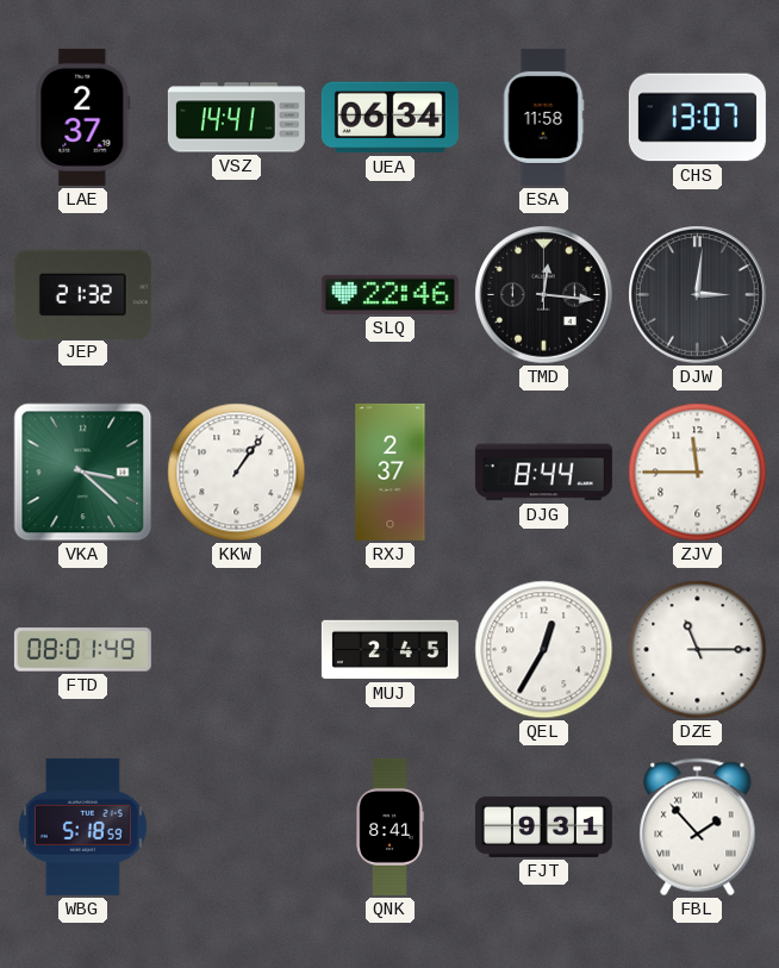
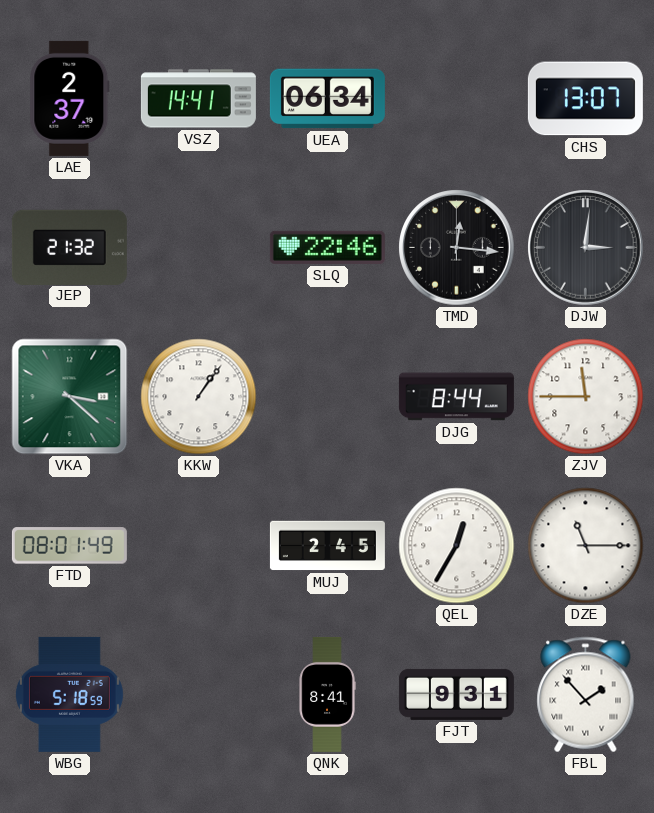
ESA: 11:58 -> none (543, 117)
RXJ: 2:37 -> none (391, 471)
